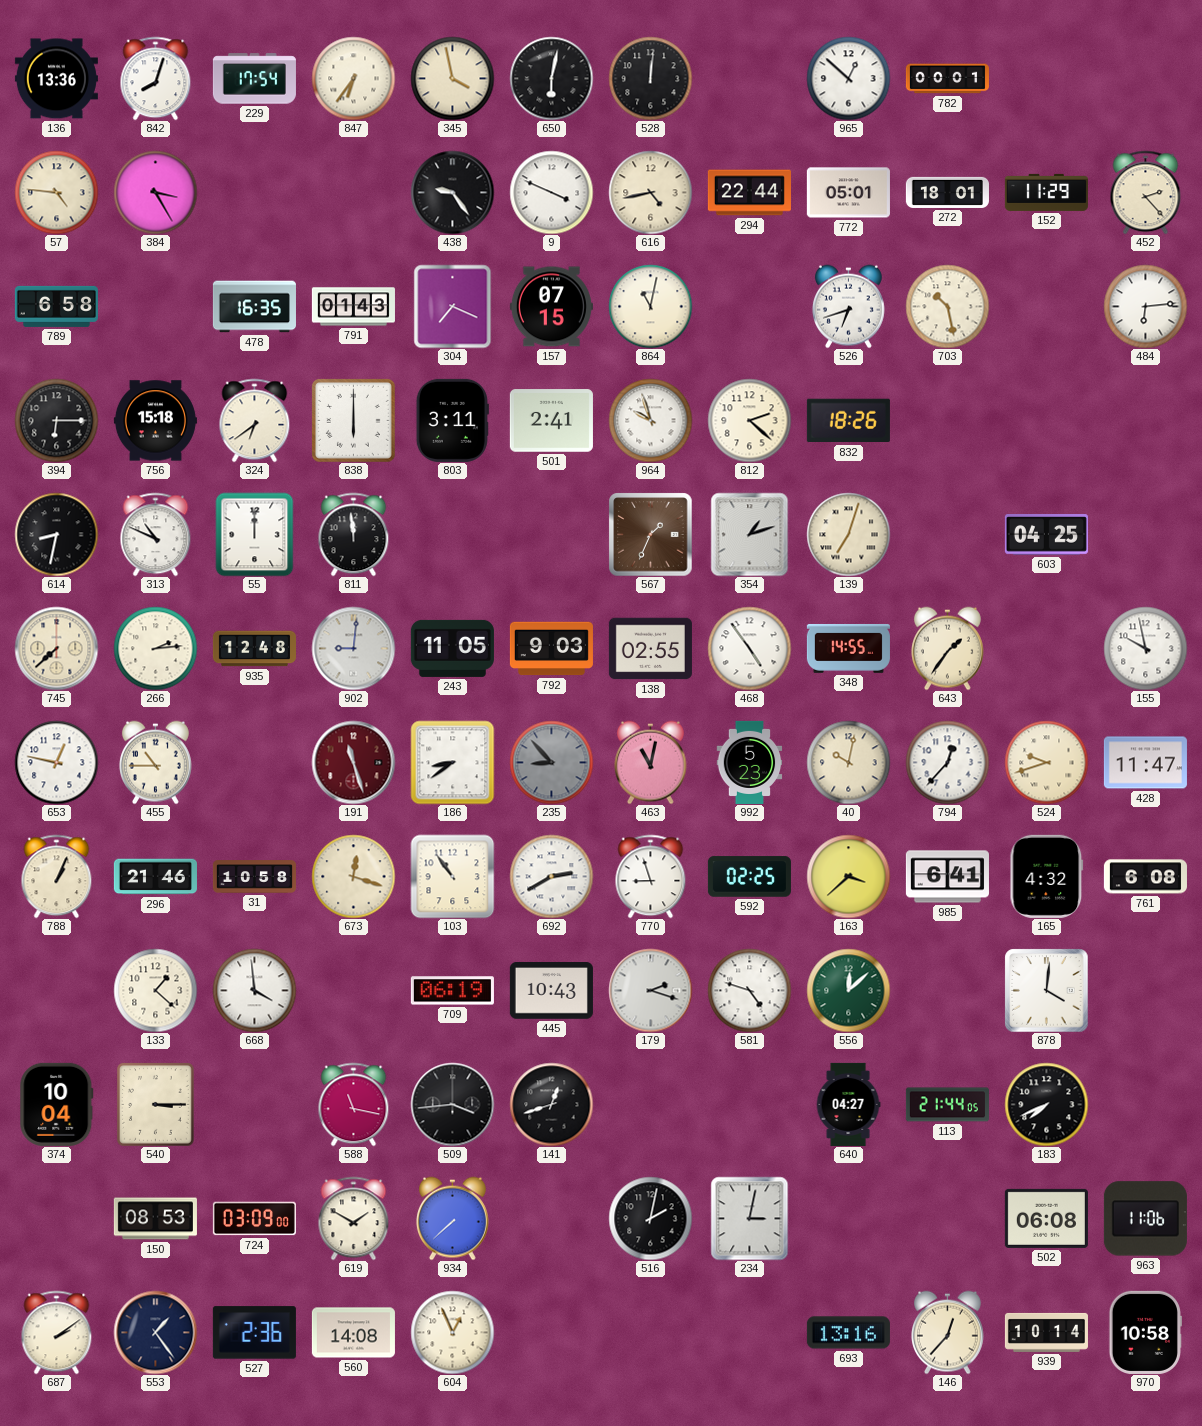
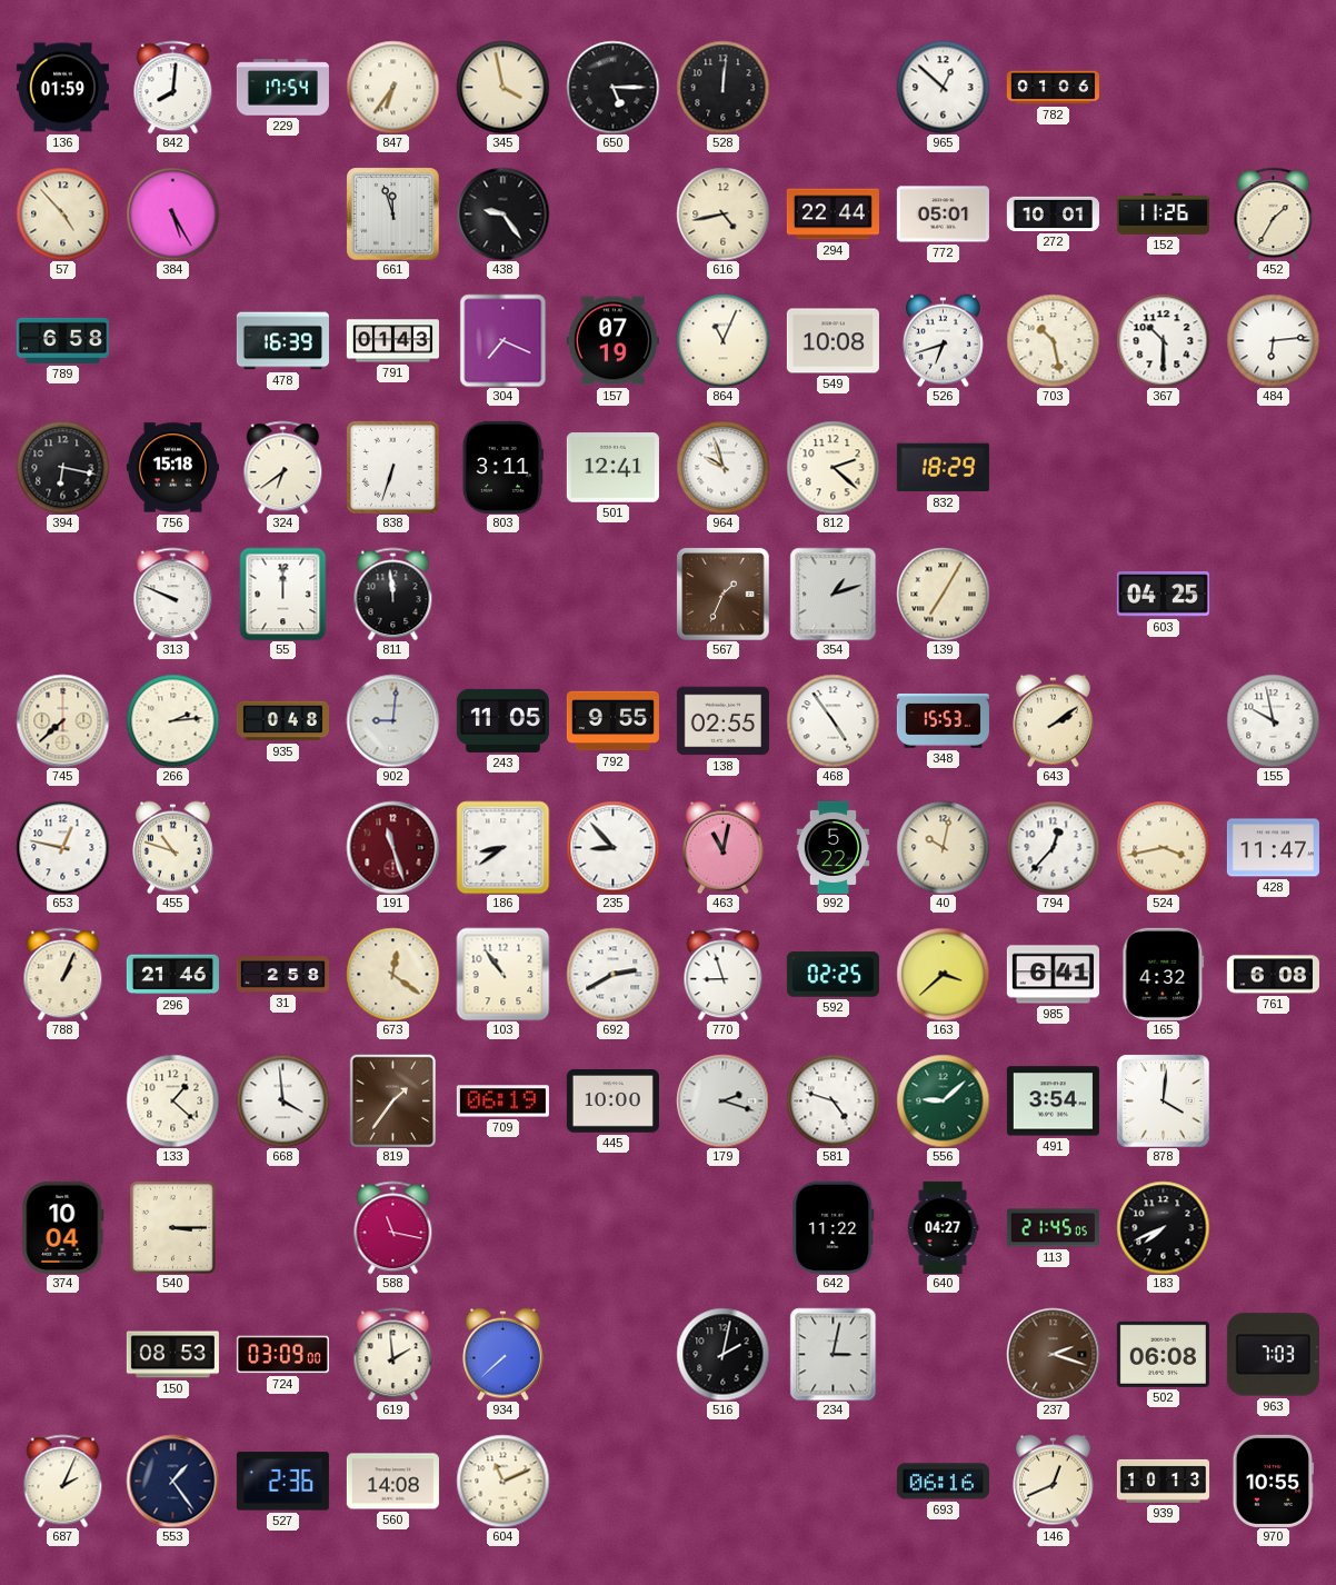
136: 13:36 -> 01:59 (62, 88)
842: 8:03 -> 8:01 (173, 87)
650: 6:02 -> 5:15 (612, 87)
782: 00:01 -> 01:06 (1053, 88)
57: 4:46 -> 4:53 (62, 213)
384: 3:25 -> 5:25 (172, 213)
661: none -> 11:57 (392, 213)
9: 3:49 -> none (551, 192)
272: 18:01 -> 10:01 (1053, 213)
152: 11:29 -> 11:26 (1163, 213)
452: 2:23 -> 1:35 (1274, 213)
478: 16:35 -> 16:39 (282, 341)
157: 07:15 -> 07:19 (612, 341)
864: 11:02 -> 11:04 (722, 340)
549: none -> 10:08 (832, 341)
367: none -> 10:30 (1163, 340)
394: 6:15 -> 6:17 (62, 467)
838: 6:00 -> 6:33 (392, 467)
501: 2:41 -> 12:41 (612, 468)
832: 18:26 -> 18:29 (943, 468)
614: 8:32 -> none (56, 534)
313: 10:49 -> 9:49 (173, 594)
139: 7:03 -> 7:05 (943, 594)
935: 12:48 -> 0:48 (282, 721)
792: 9:03 -> 9:55 (612, 721)
348: 14:55 -> 15:53 (943, 720)
643: 1:36 -> 2:09 (1053, 720)
455: 10:45 -> 10:48 (172, 847)
235 dial: grey -> white (612, 847)
992: 5:23 -> 5:22 (834, 847)
524: 9:42 -> 3:43 (1163, 847)
31: 10:58 -> 2:58 (282, 975)
673: 12:18 -> 12:21 (392, 974)
819: none -> 1:36 (392, 1100)
445: 10:43 -> 10:00 (612, 1101)
556: 12:08 -> 9:08 (943, 1100)
491: none -> 3:54 (1053, 1101)
509: 3:44 -> none (452, 1104)
141: 12:42 -> none (551, 1104)
642: none -> 11:22 (834, 1227)
113: 21:44 -> 21:45 (1053, 1228)
619: 1:50 -> 1:59 (393, 1354)
237: none -> 2:18 (1053, 1354)
963: 11:06 -> 7:03 (1273, 1355)
687: 2:09 -> 2:04 (63, 1481)
604: 12:56 -> 11:11 (502, 1481)
693: 13:16 -> 06:16 (943, 1482)
146: 12:37 -> 12:41 (1053, 1481)
939: 10:14 -> 10:13 (1163, 1481)
970: 10:58 -> 10:55 (1273, 1481)
